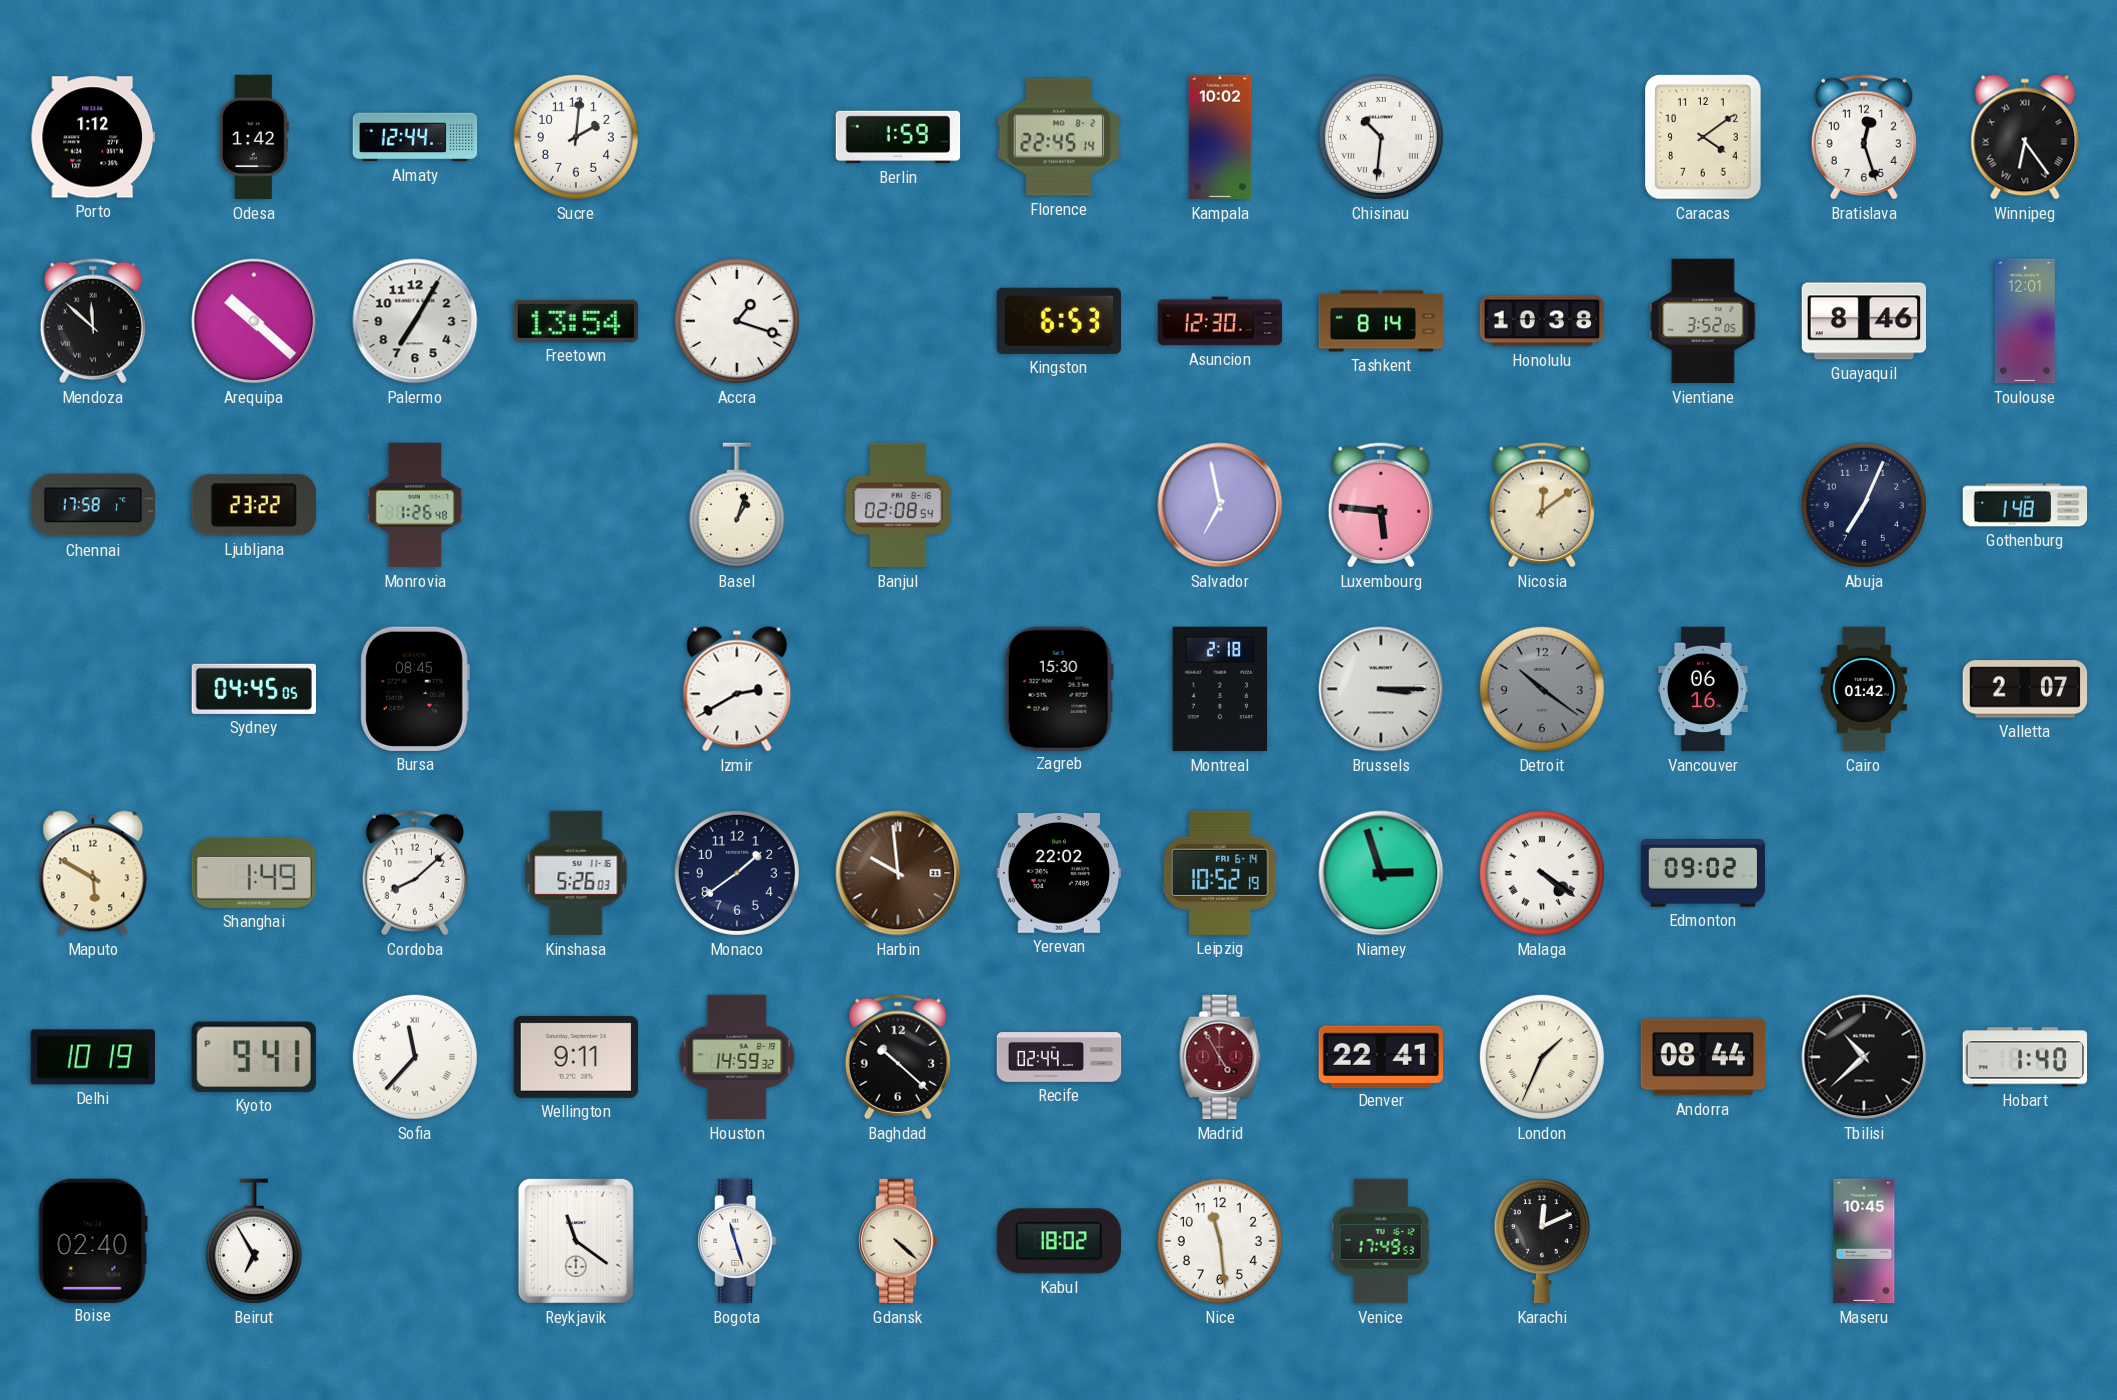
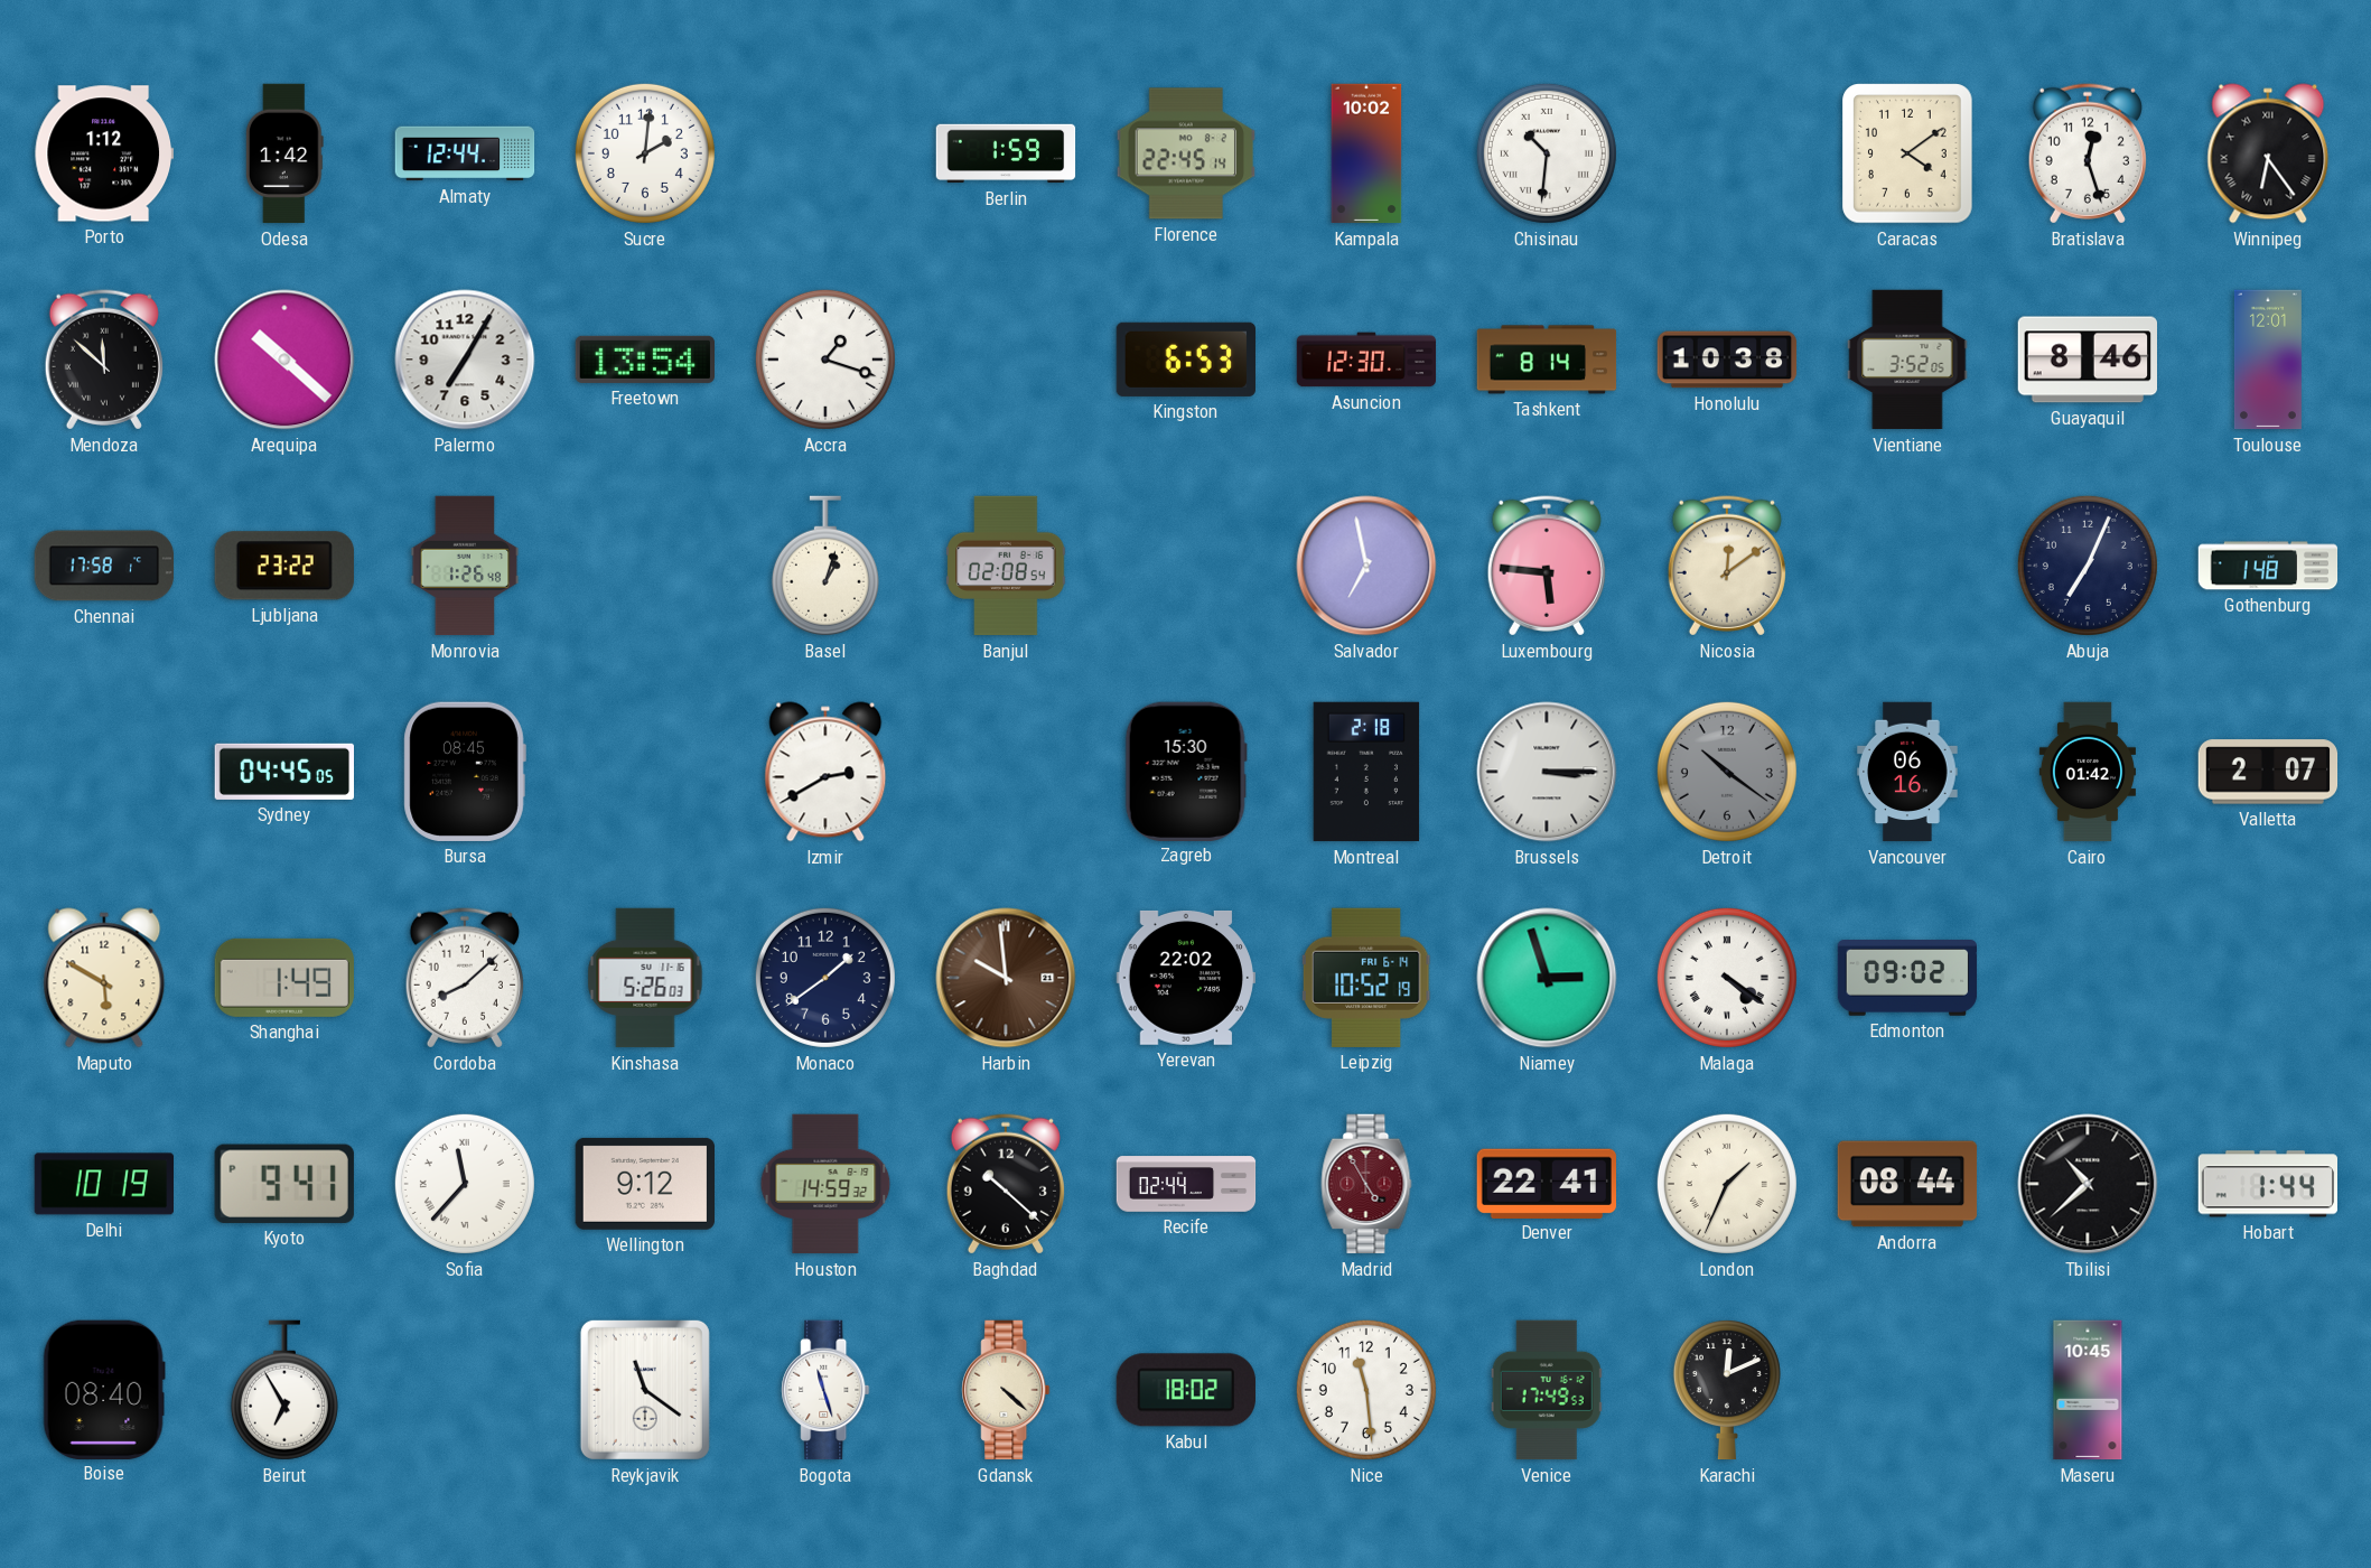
Wellington: 9:11 -> 9:12 (644, 1184)
Hobart: 1:40 -> 1:44 (2267, 1184)
Boise: 02:40 -> 08:40 (104, 1389)
